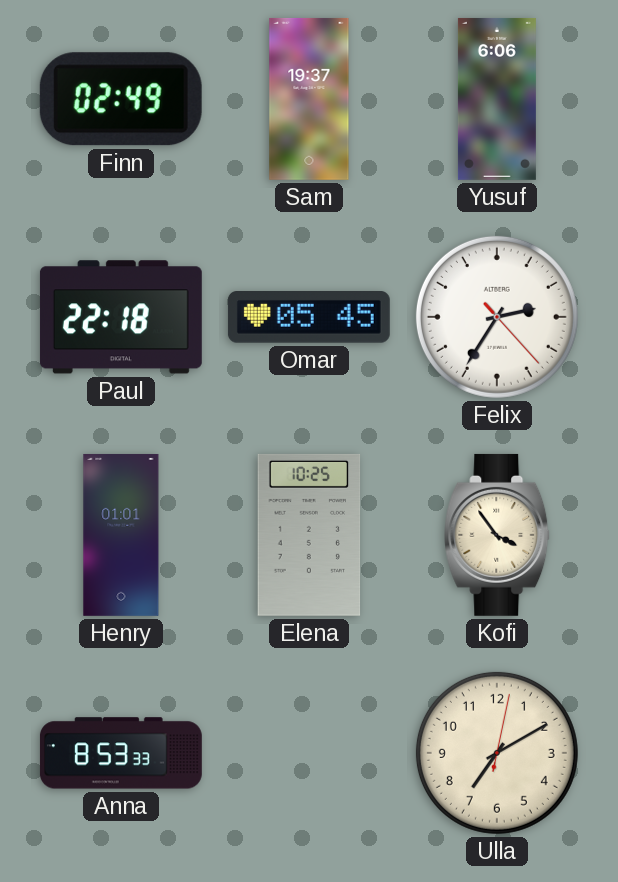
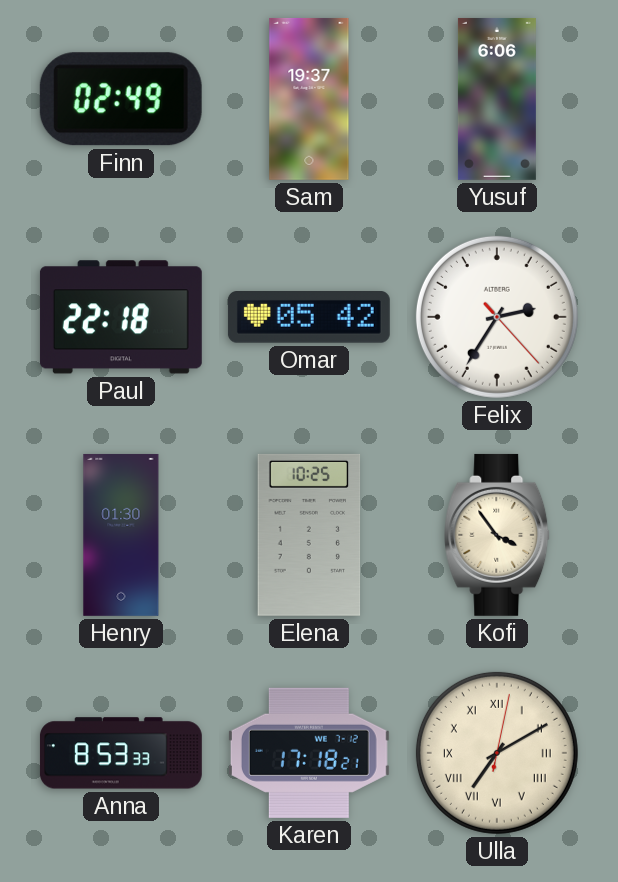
Omar: 05:45 -> 05:42 (309, 318)
Henry: 01:01 -> 01:30 (121, 535)
Karen: none -> 17:18 (309, 753)
Ulla numerals: Arabic -> Roman (497, 753)
